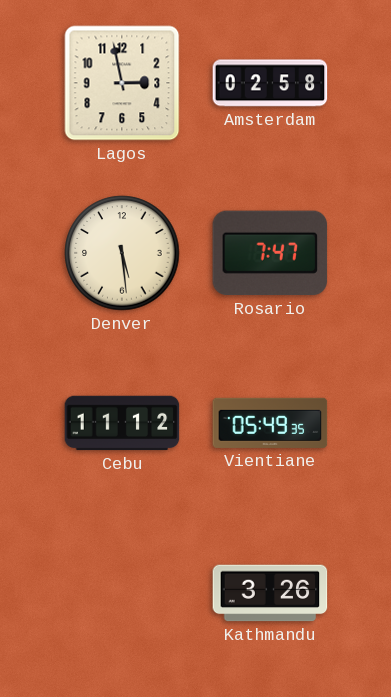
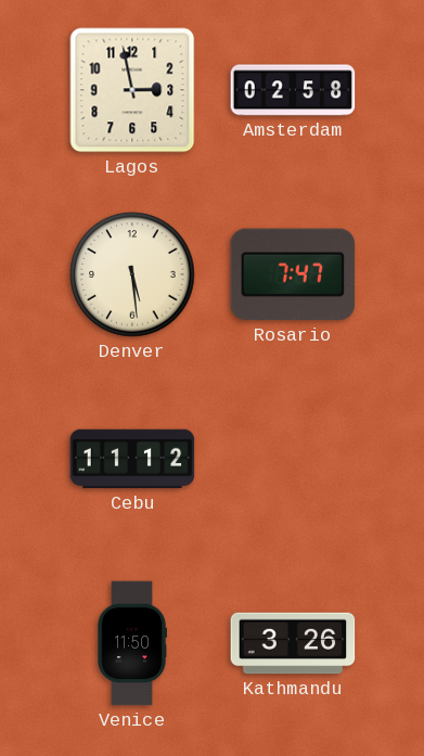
Vientiane: 05:49 -> none (270, 423)
Venice: none -> 11:50 (132, 643)
